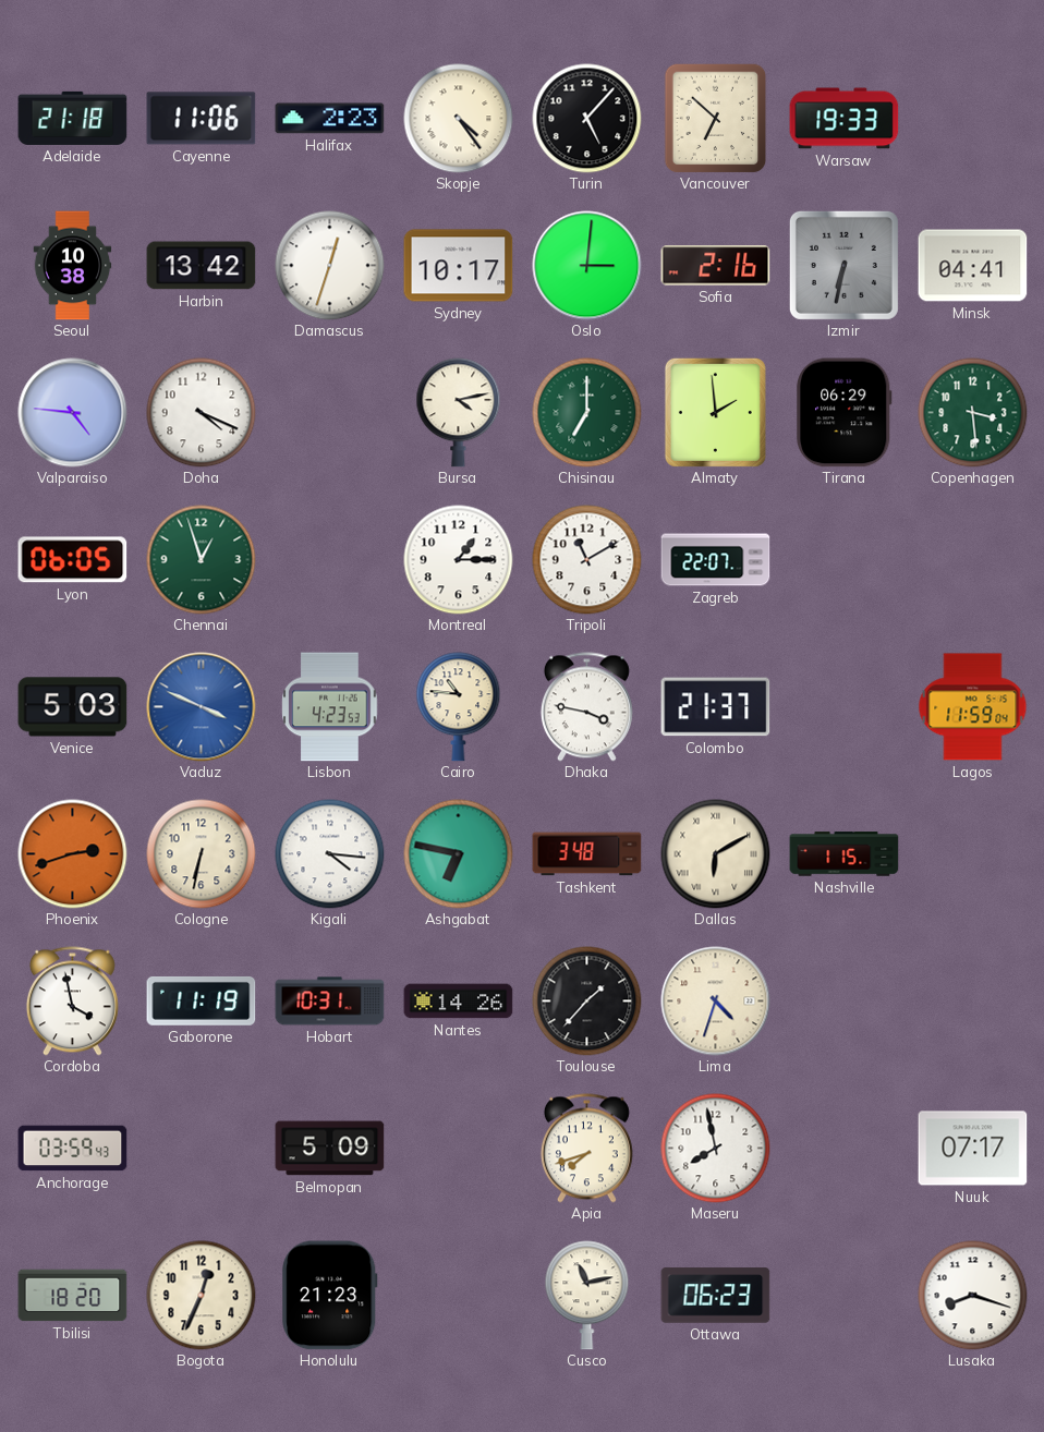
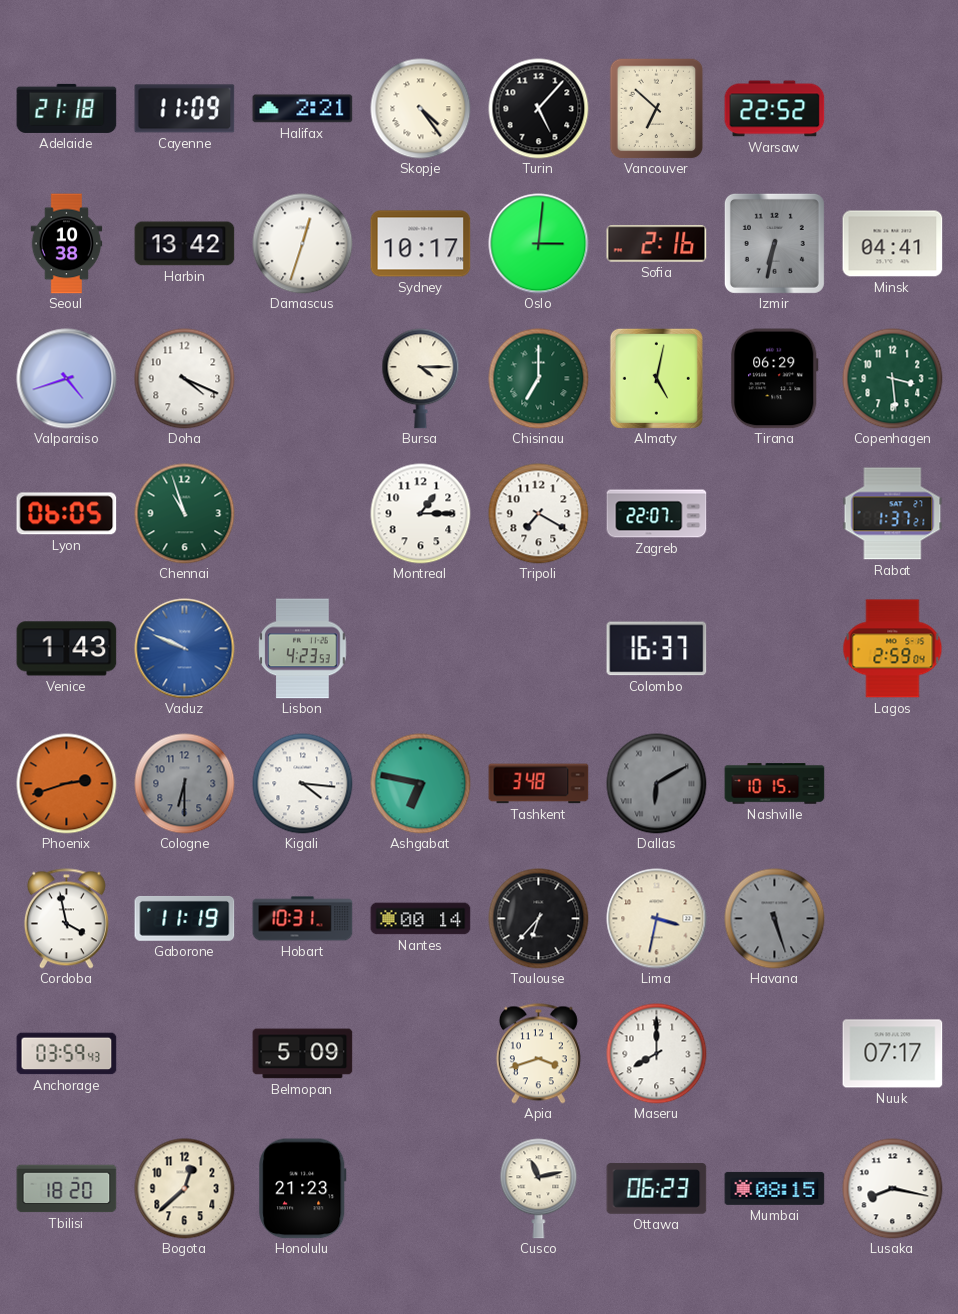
Cayenne: 11:06 -> 11:09 (185, 109)
Halifax: 2:23 -> 2:21 (303, 109)
Warsaw: 19:33 -> 22:52 (775, 109)
Valparaiso: 4:46 -> 4:42 (67, 379)
Bursa: 4:13 -> 4:15 (421, 379)
Almaty: 1:59 -> 5:02 (656, 378)
Chennai: 12:57 -> 10:57 (185, 514)
Tripoli: 11:10 -> 7:20 (539, 514)
Rabat: none -> 1:37 (893, 514)
Venice: 5:03 -> 1:43 (67, 649)
Vaduz: 3:49 -> 9:49 (185, 649)
Cairo: 10:46 -> none (459, 707)
Dhaka: 3:47 -> none (586, 707)
Colombo: 21:37 -> 16:37 (657, 649)
Lagos: 11:59 -> 2:59 (893, 649)
Cologne: 6:32 -> 6:30 (185, 784)
Cologne dial: cream -> grey (185, 784)
Dallas dial: cream -> grey (657, 784)
Nashville: 1:15 -> 10:15 (775, 784)
Nantes: 14:26 -> 00:14 (421, 919)
Toulouse: 1:37 -> 6:37 (539, 919)
Lima: 4:33 -> 3:32 (657, 919)
Havana: none -> 5:27 (775, 919)
Apia: 7:42 -> 3:42 (538, 1054)
Maseru: 7:58 -> 8:00 (657, 1054)
Bogota: 12:34 -> 12:38 (185, 1189)
Mumbai: none -> 08:15 (775, 1188)
Lusaka: 8:18 -> 8:17 (893, 1189)
